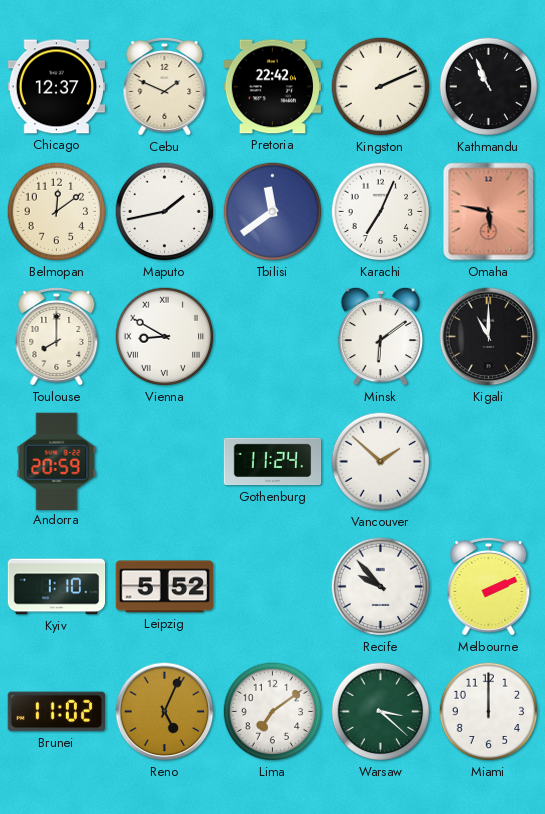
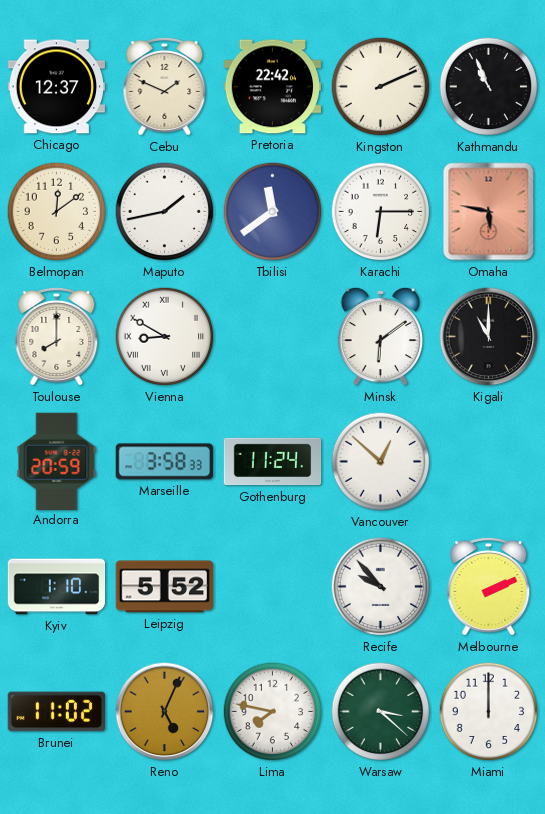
Karachi: 7:04 -> 6:15 (381, 212)
Marseille: none -> 3:58 (164, 462)
Vancouver: 1:52 -> 12:52 (381, 462)
Lima: 7:09 -> 7:47 (273, 712)
